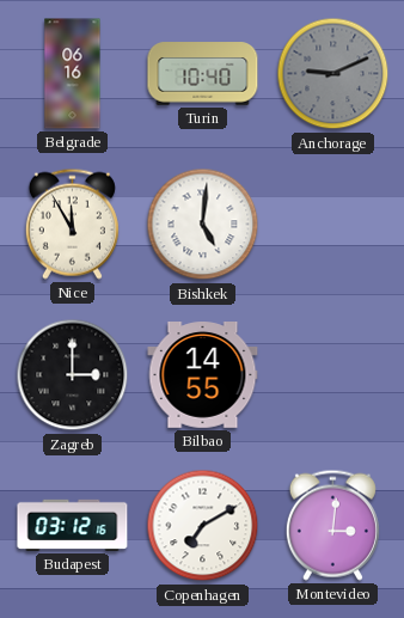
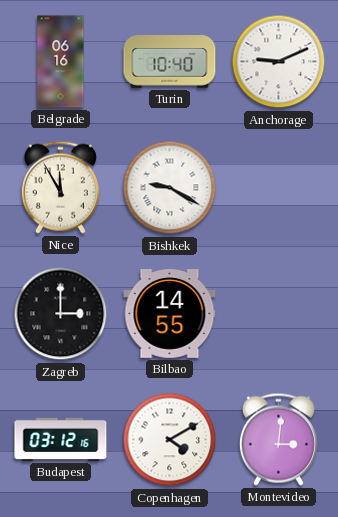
Anchorage dial: grey -> white (279, 62)
Bishkek: 5:01 -> 9:20 (170, 188)
Copenhagen: 7:10 -> 4:10 (170, 440)
